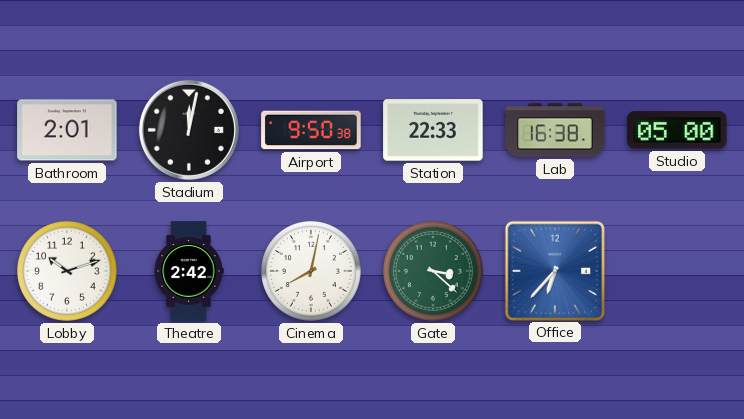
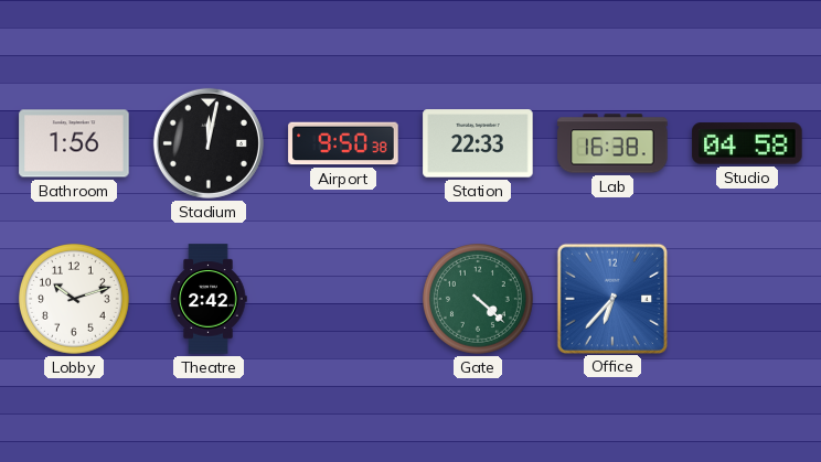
Bathroom: 2:01 -> 1:56 (74, 143)
Studio: 05:00 -> 04:58 (747, 143)
Cinema: 8:02 -> none (312, 272)
Gate: 3:22 -> 4:22 (479, 300)
